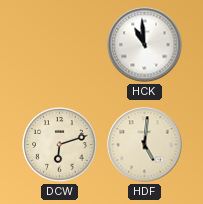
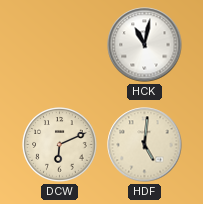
HCK: 10:59 -> 11:02 (145, 45)
DCW: 6:12 -> 6:11 (60, 145)
